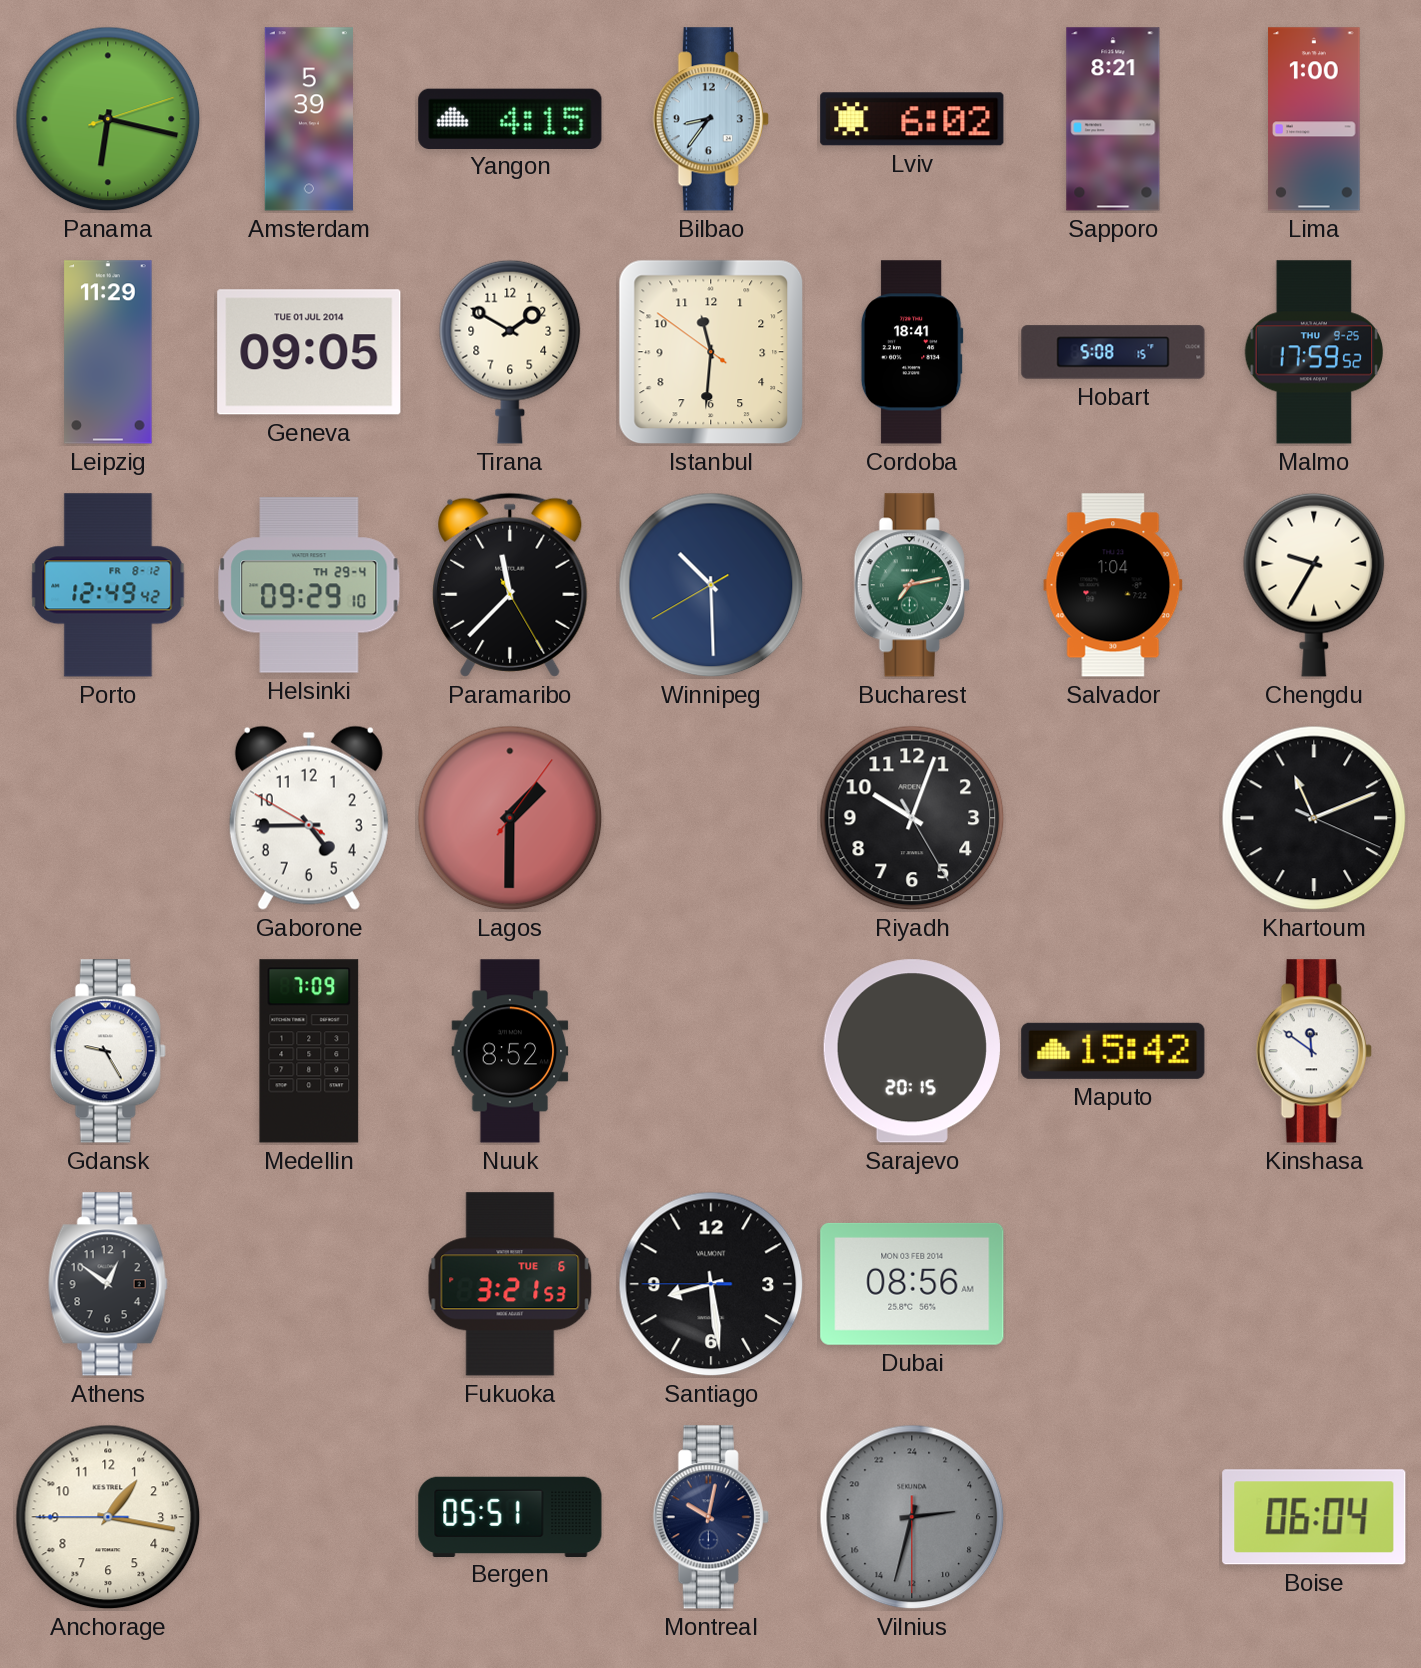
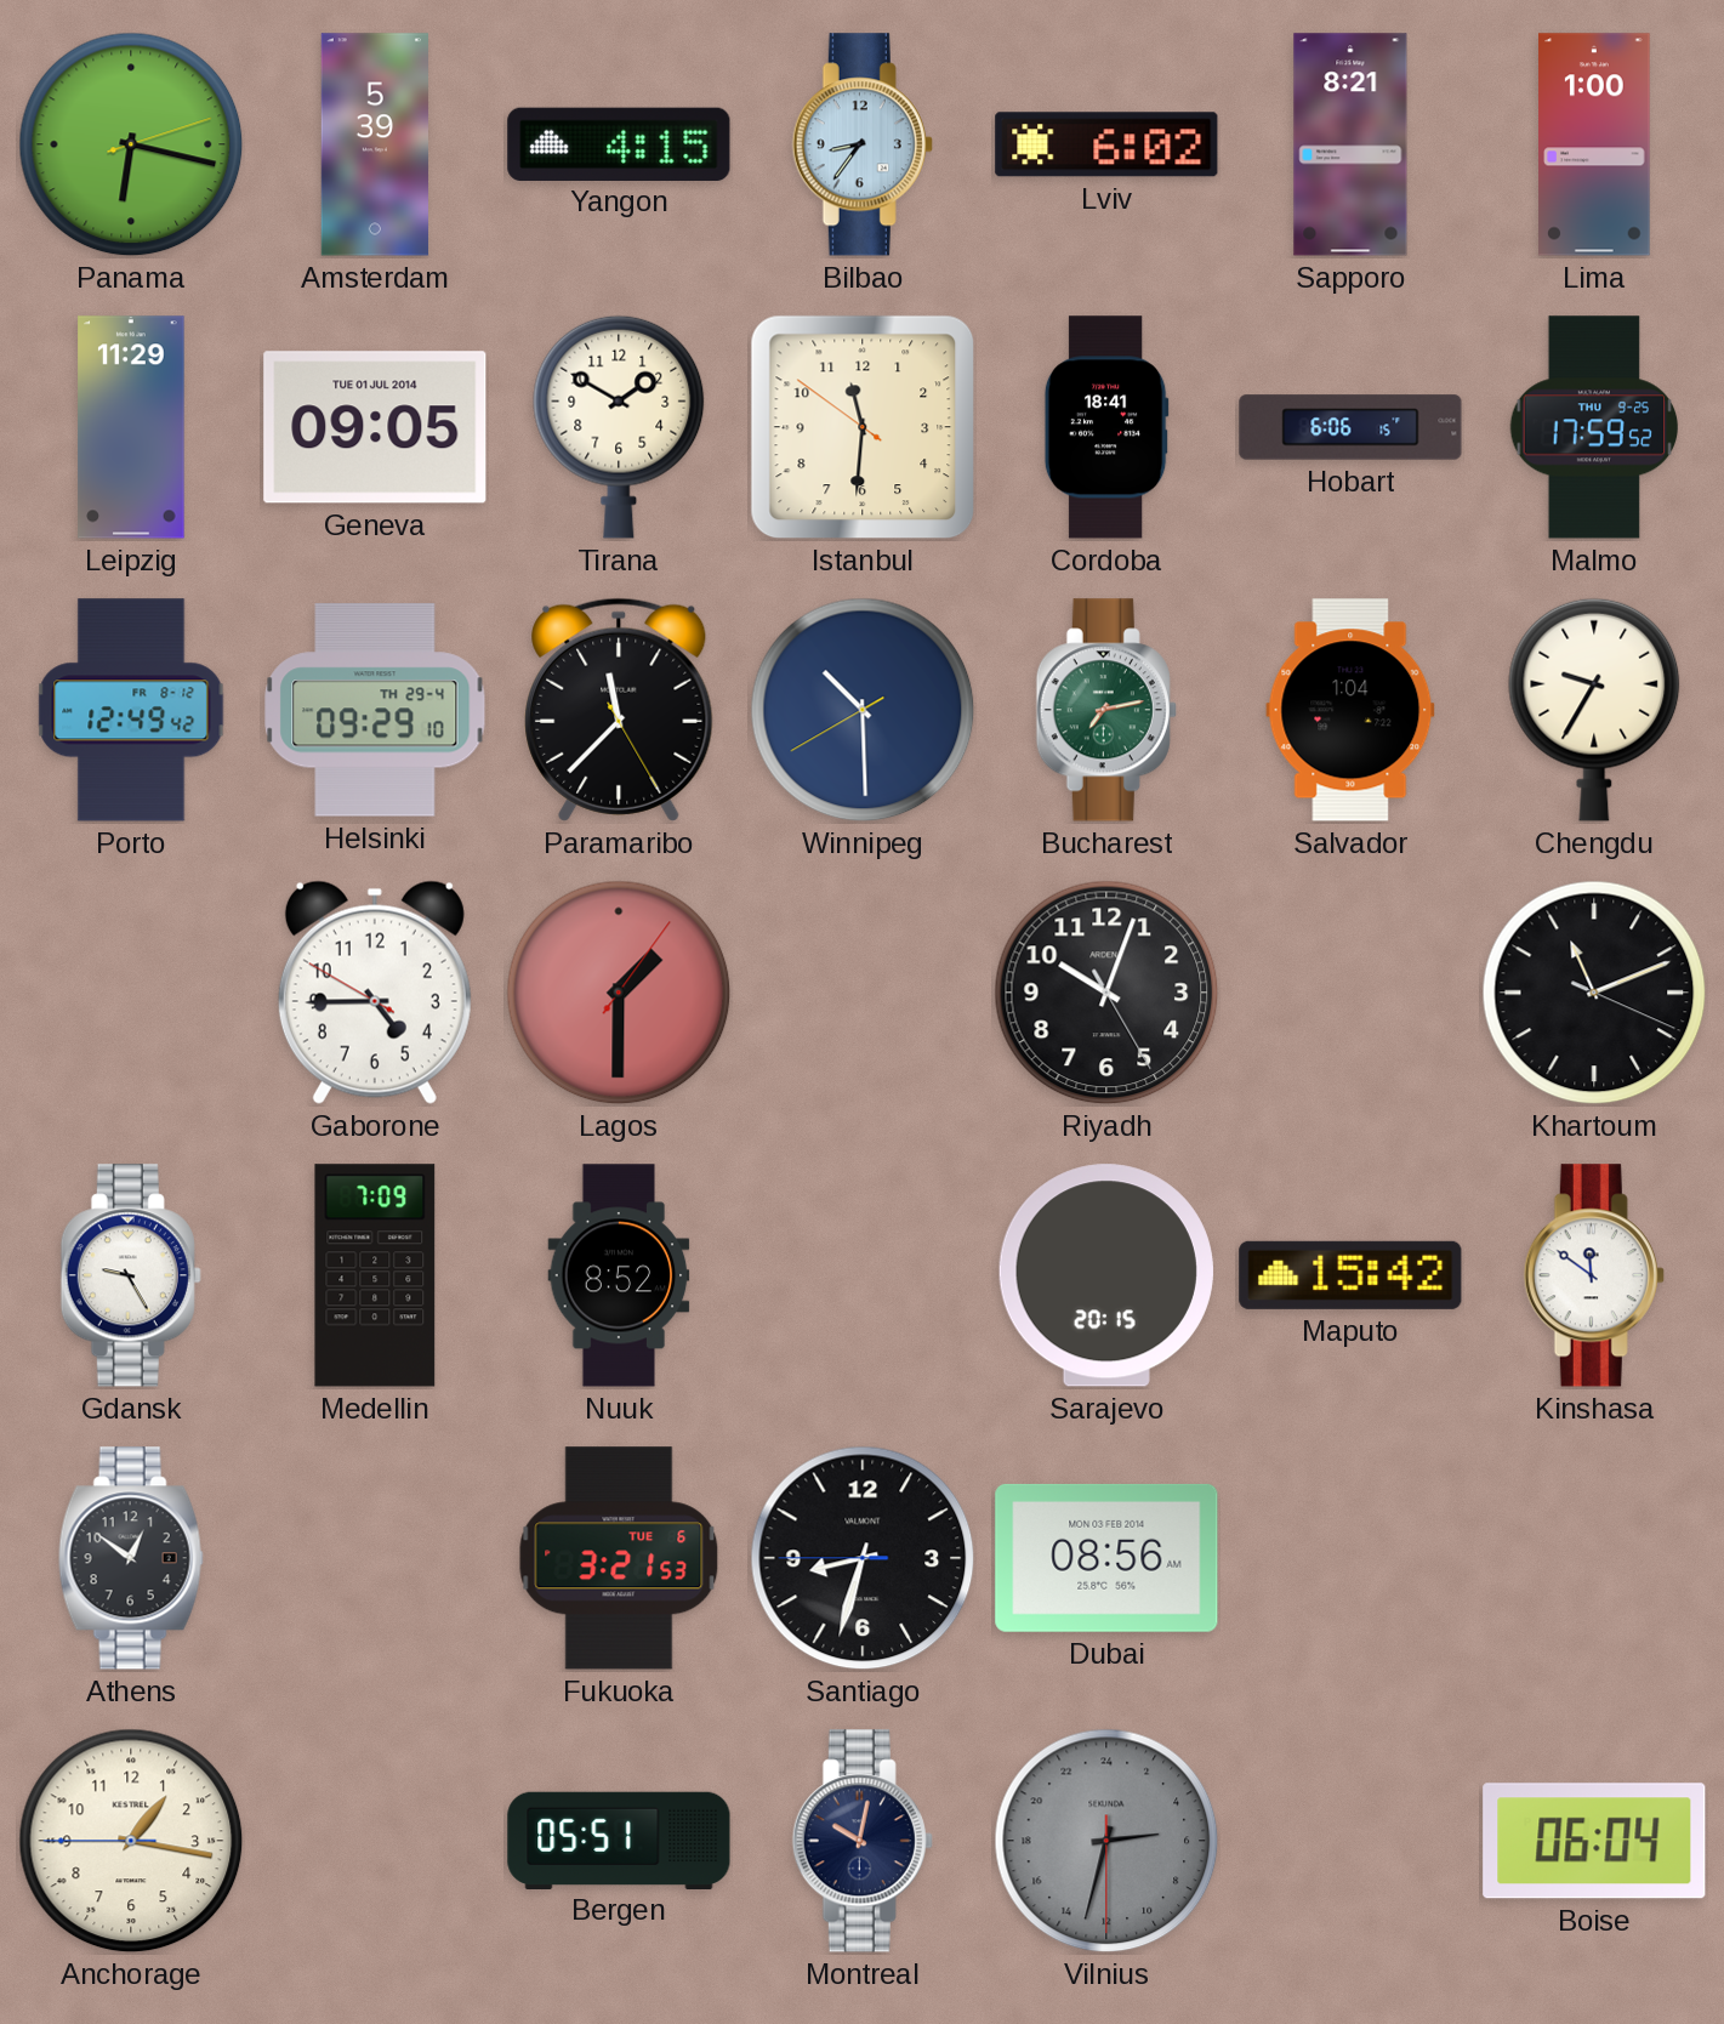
Hobart: 5:08 -> 6:06 (1350, 427)
Santiago: 8:28 -> 8:32 (863, 1558)
